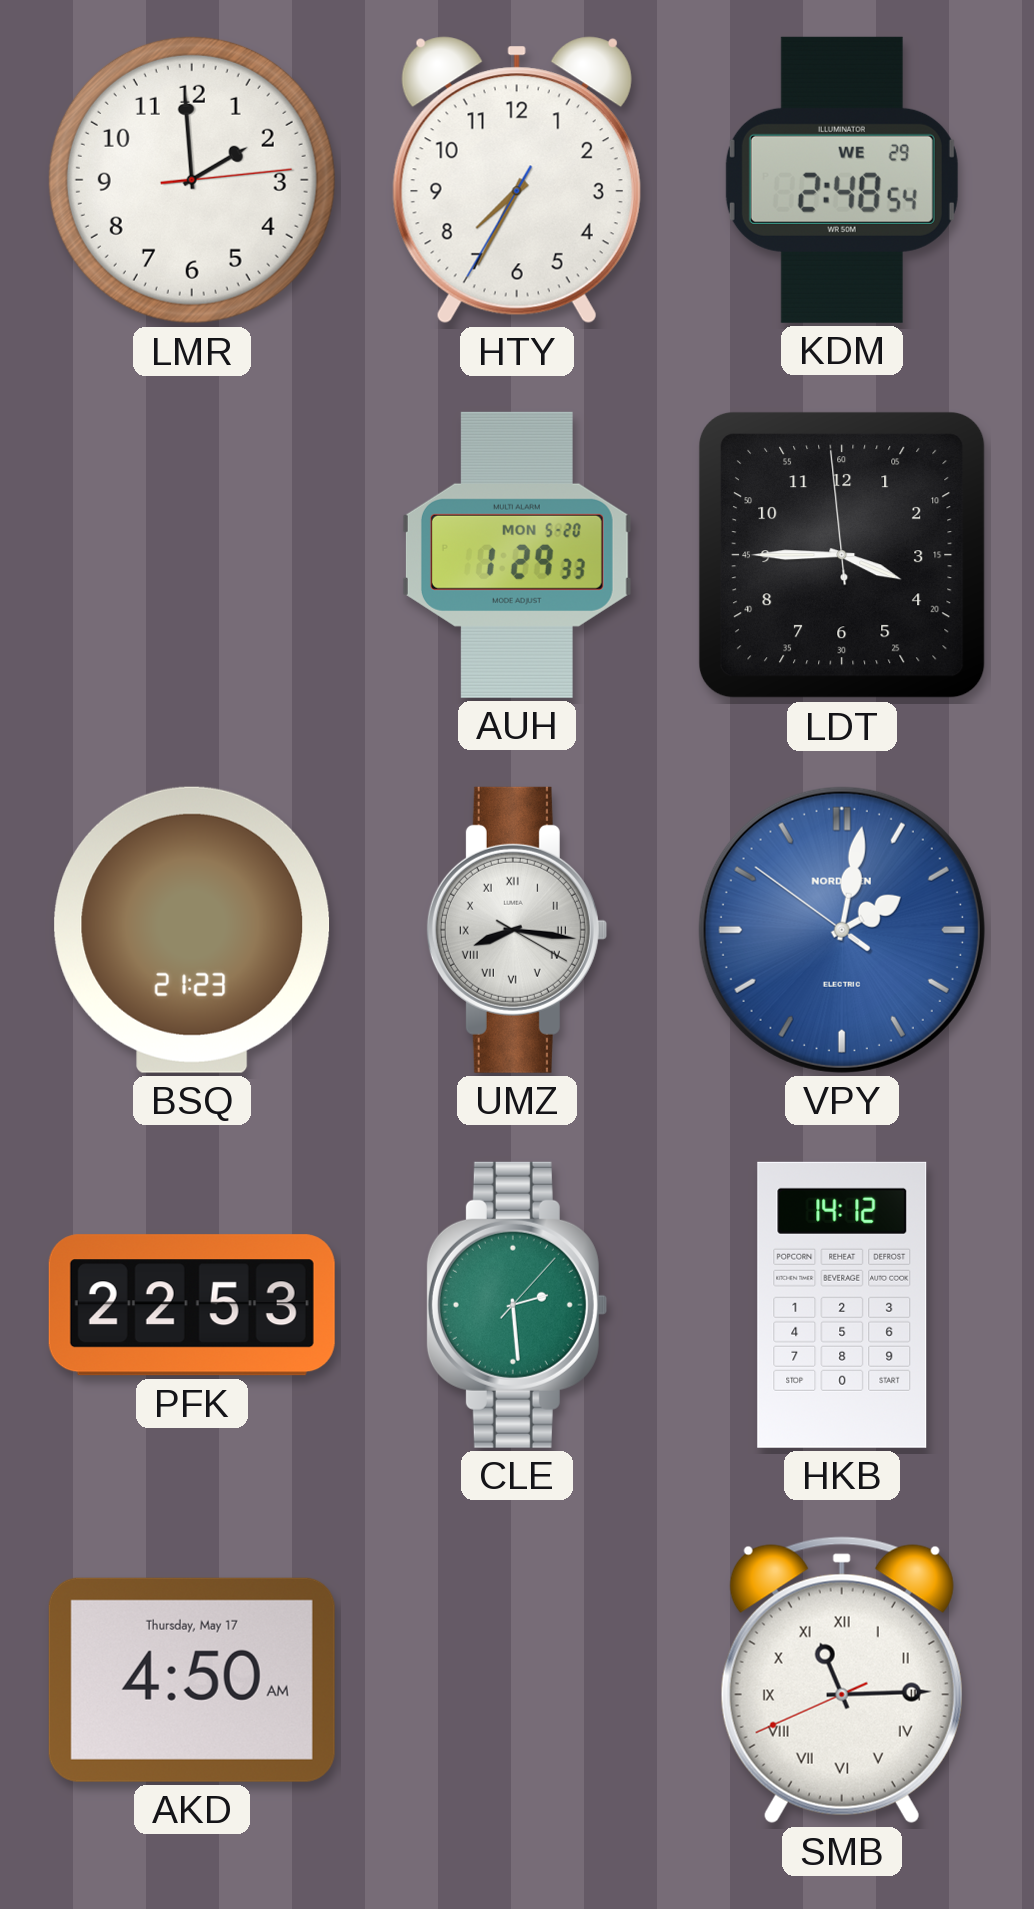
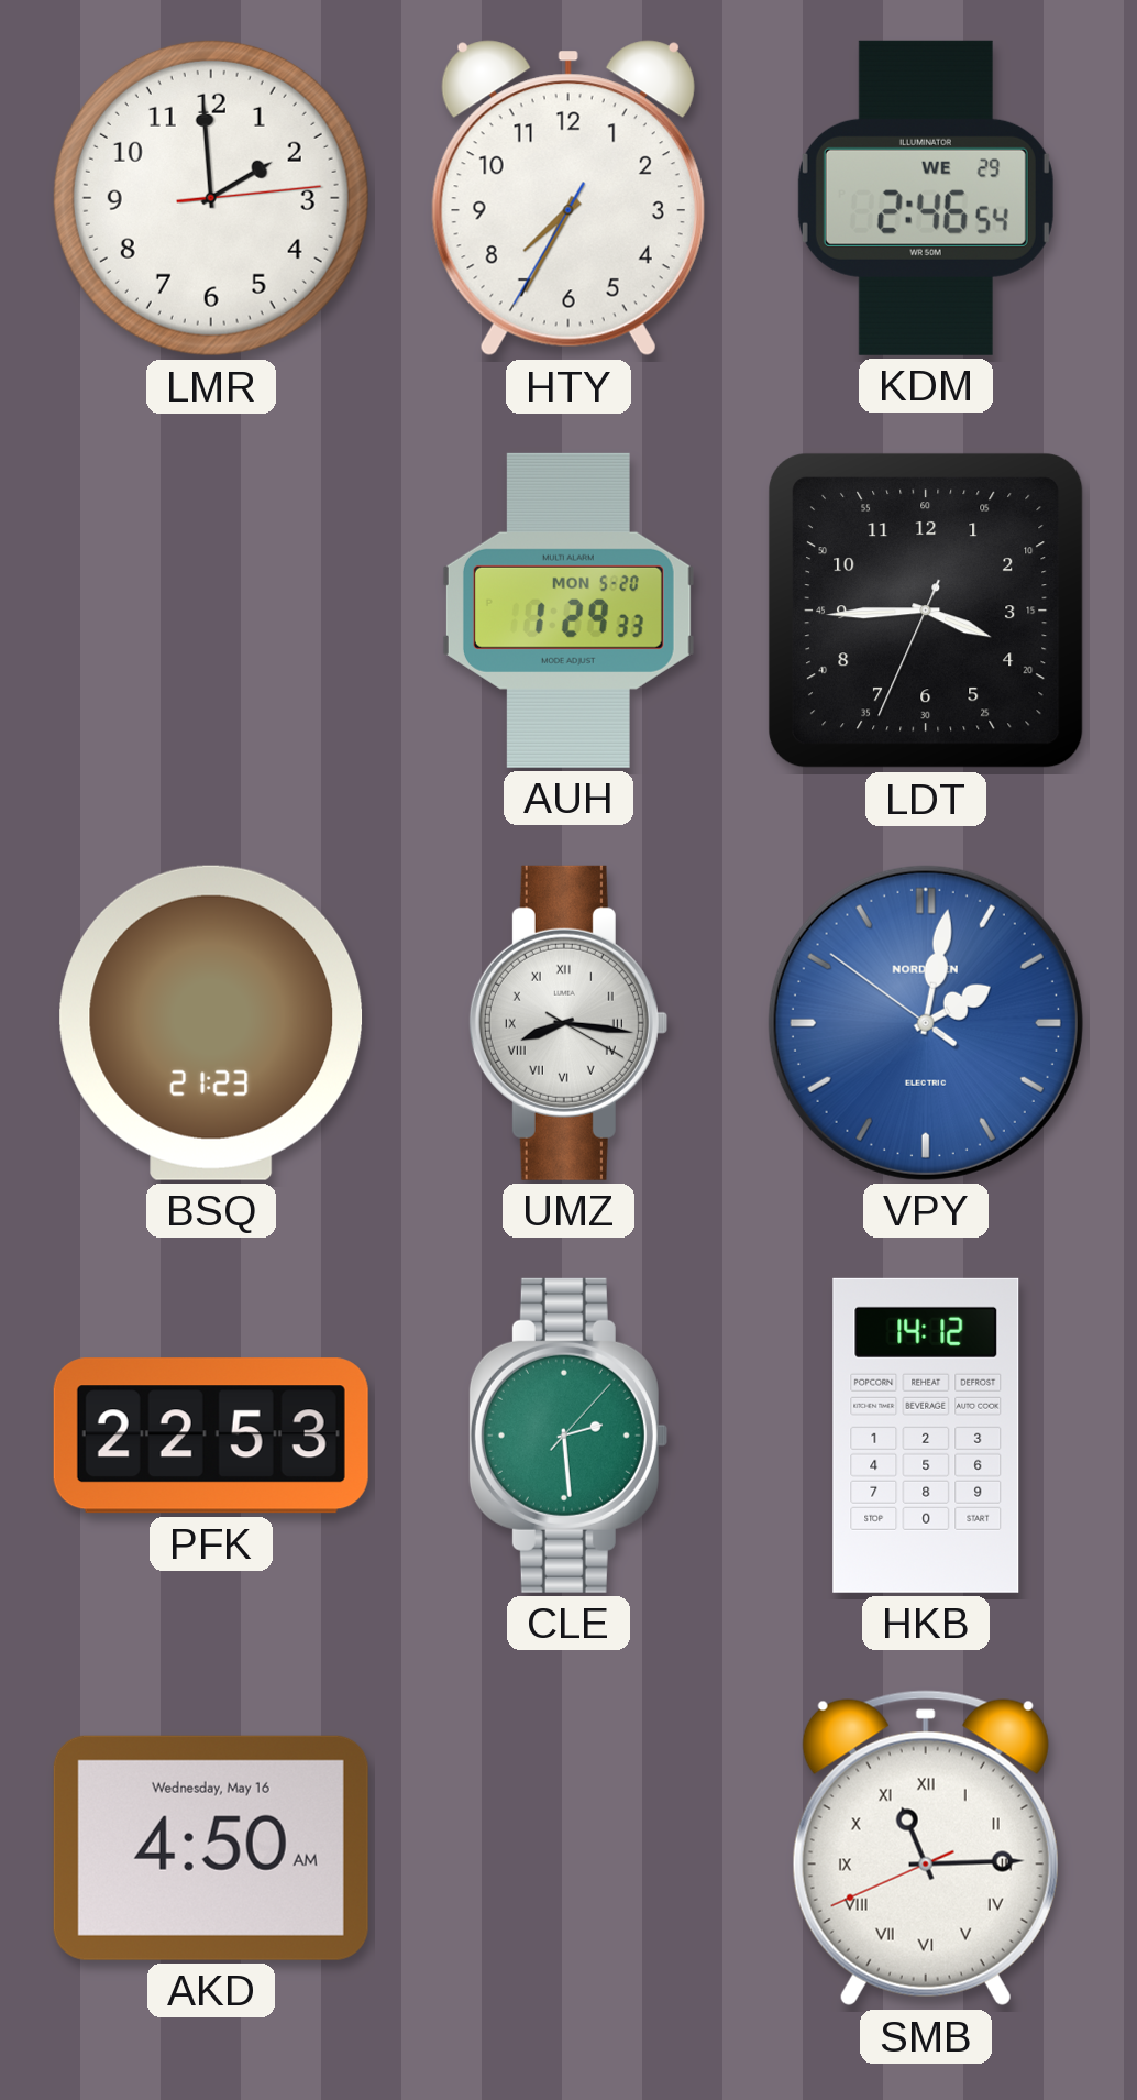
KDM: 2:48 -> 2:46 (926, 198)
LDT: 3:44:59 -> 3:44:34 (926, 611)
AKD date: Thursday, May 17 -> Wednesday, May 16 (211, 1848)
